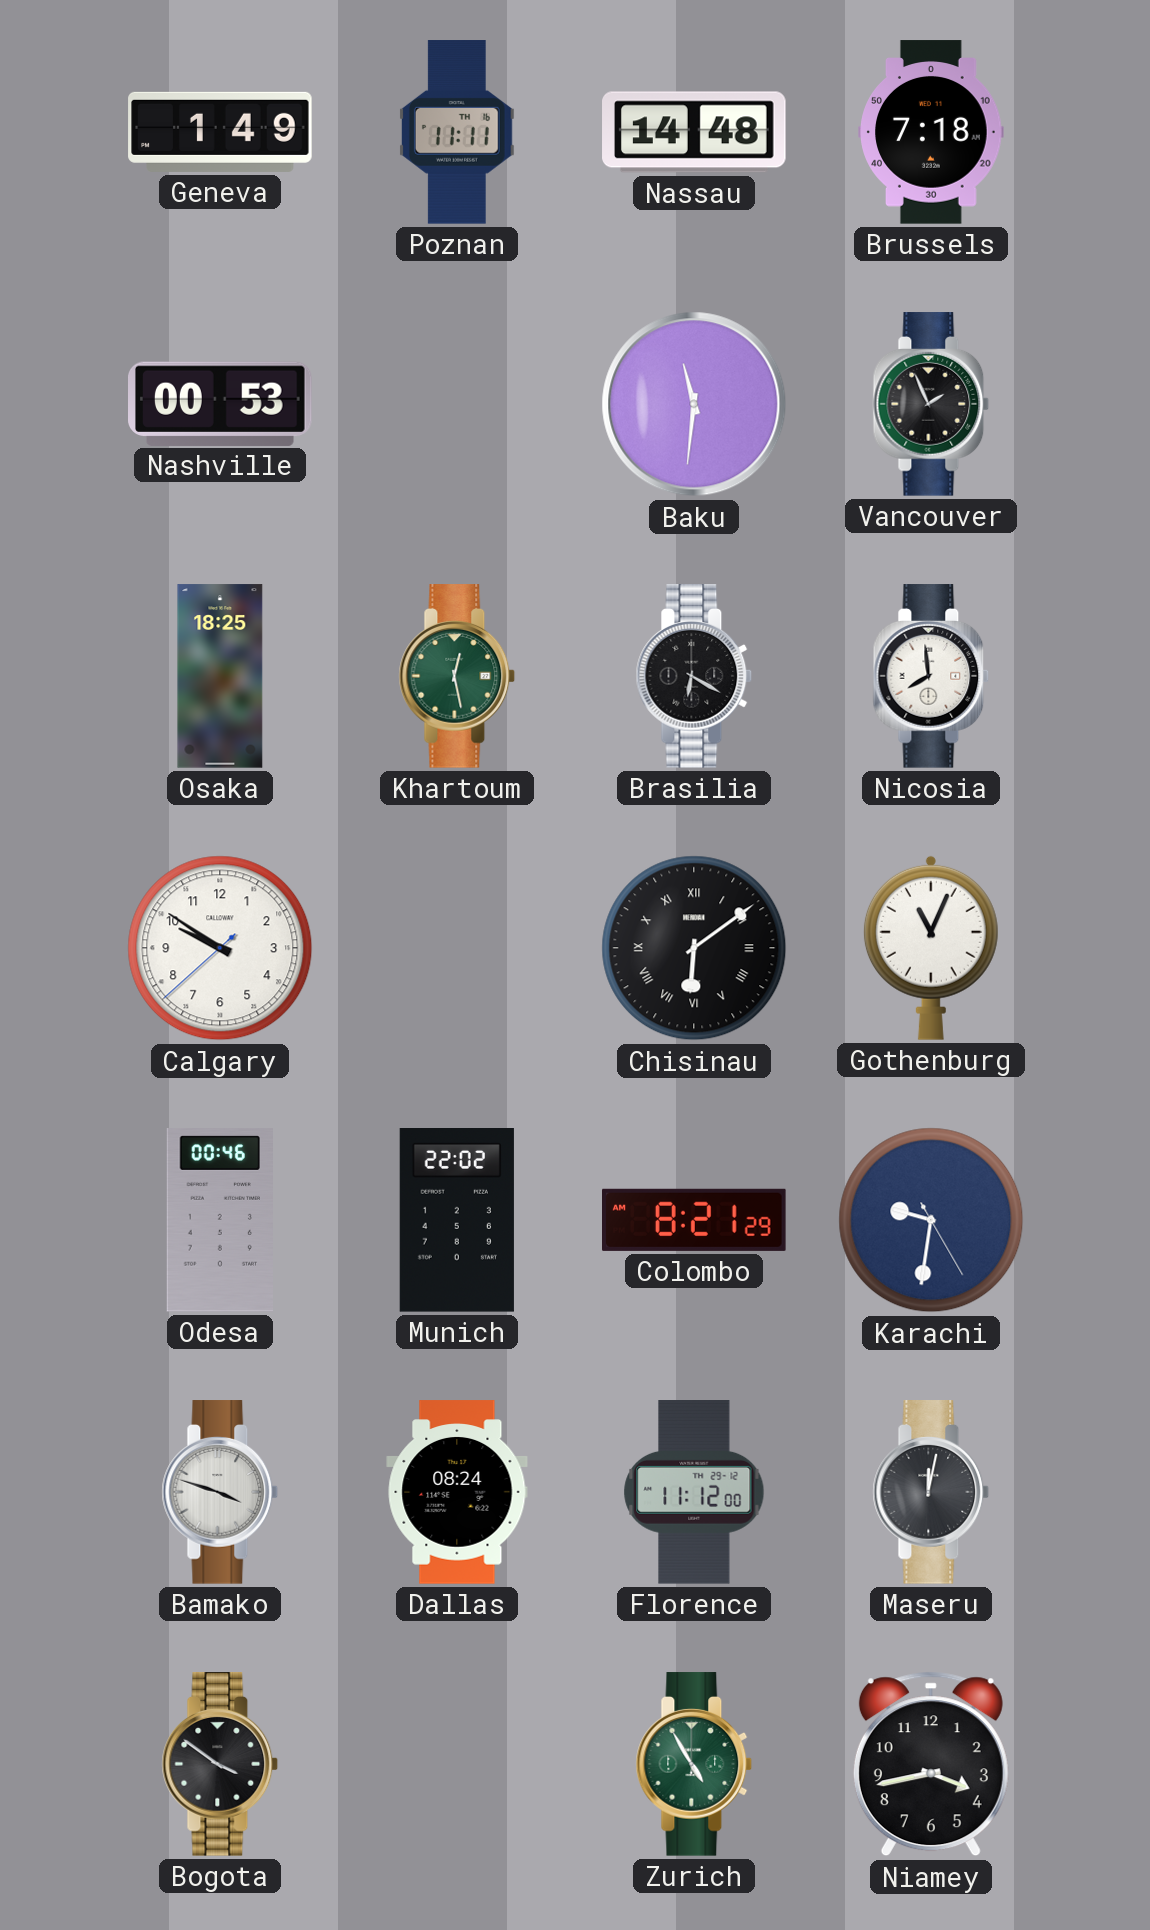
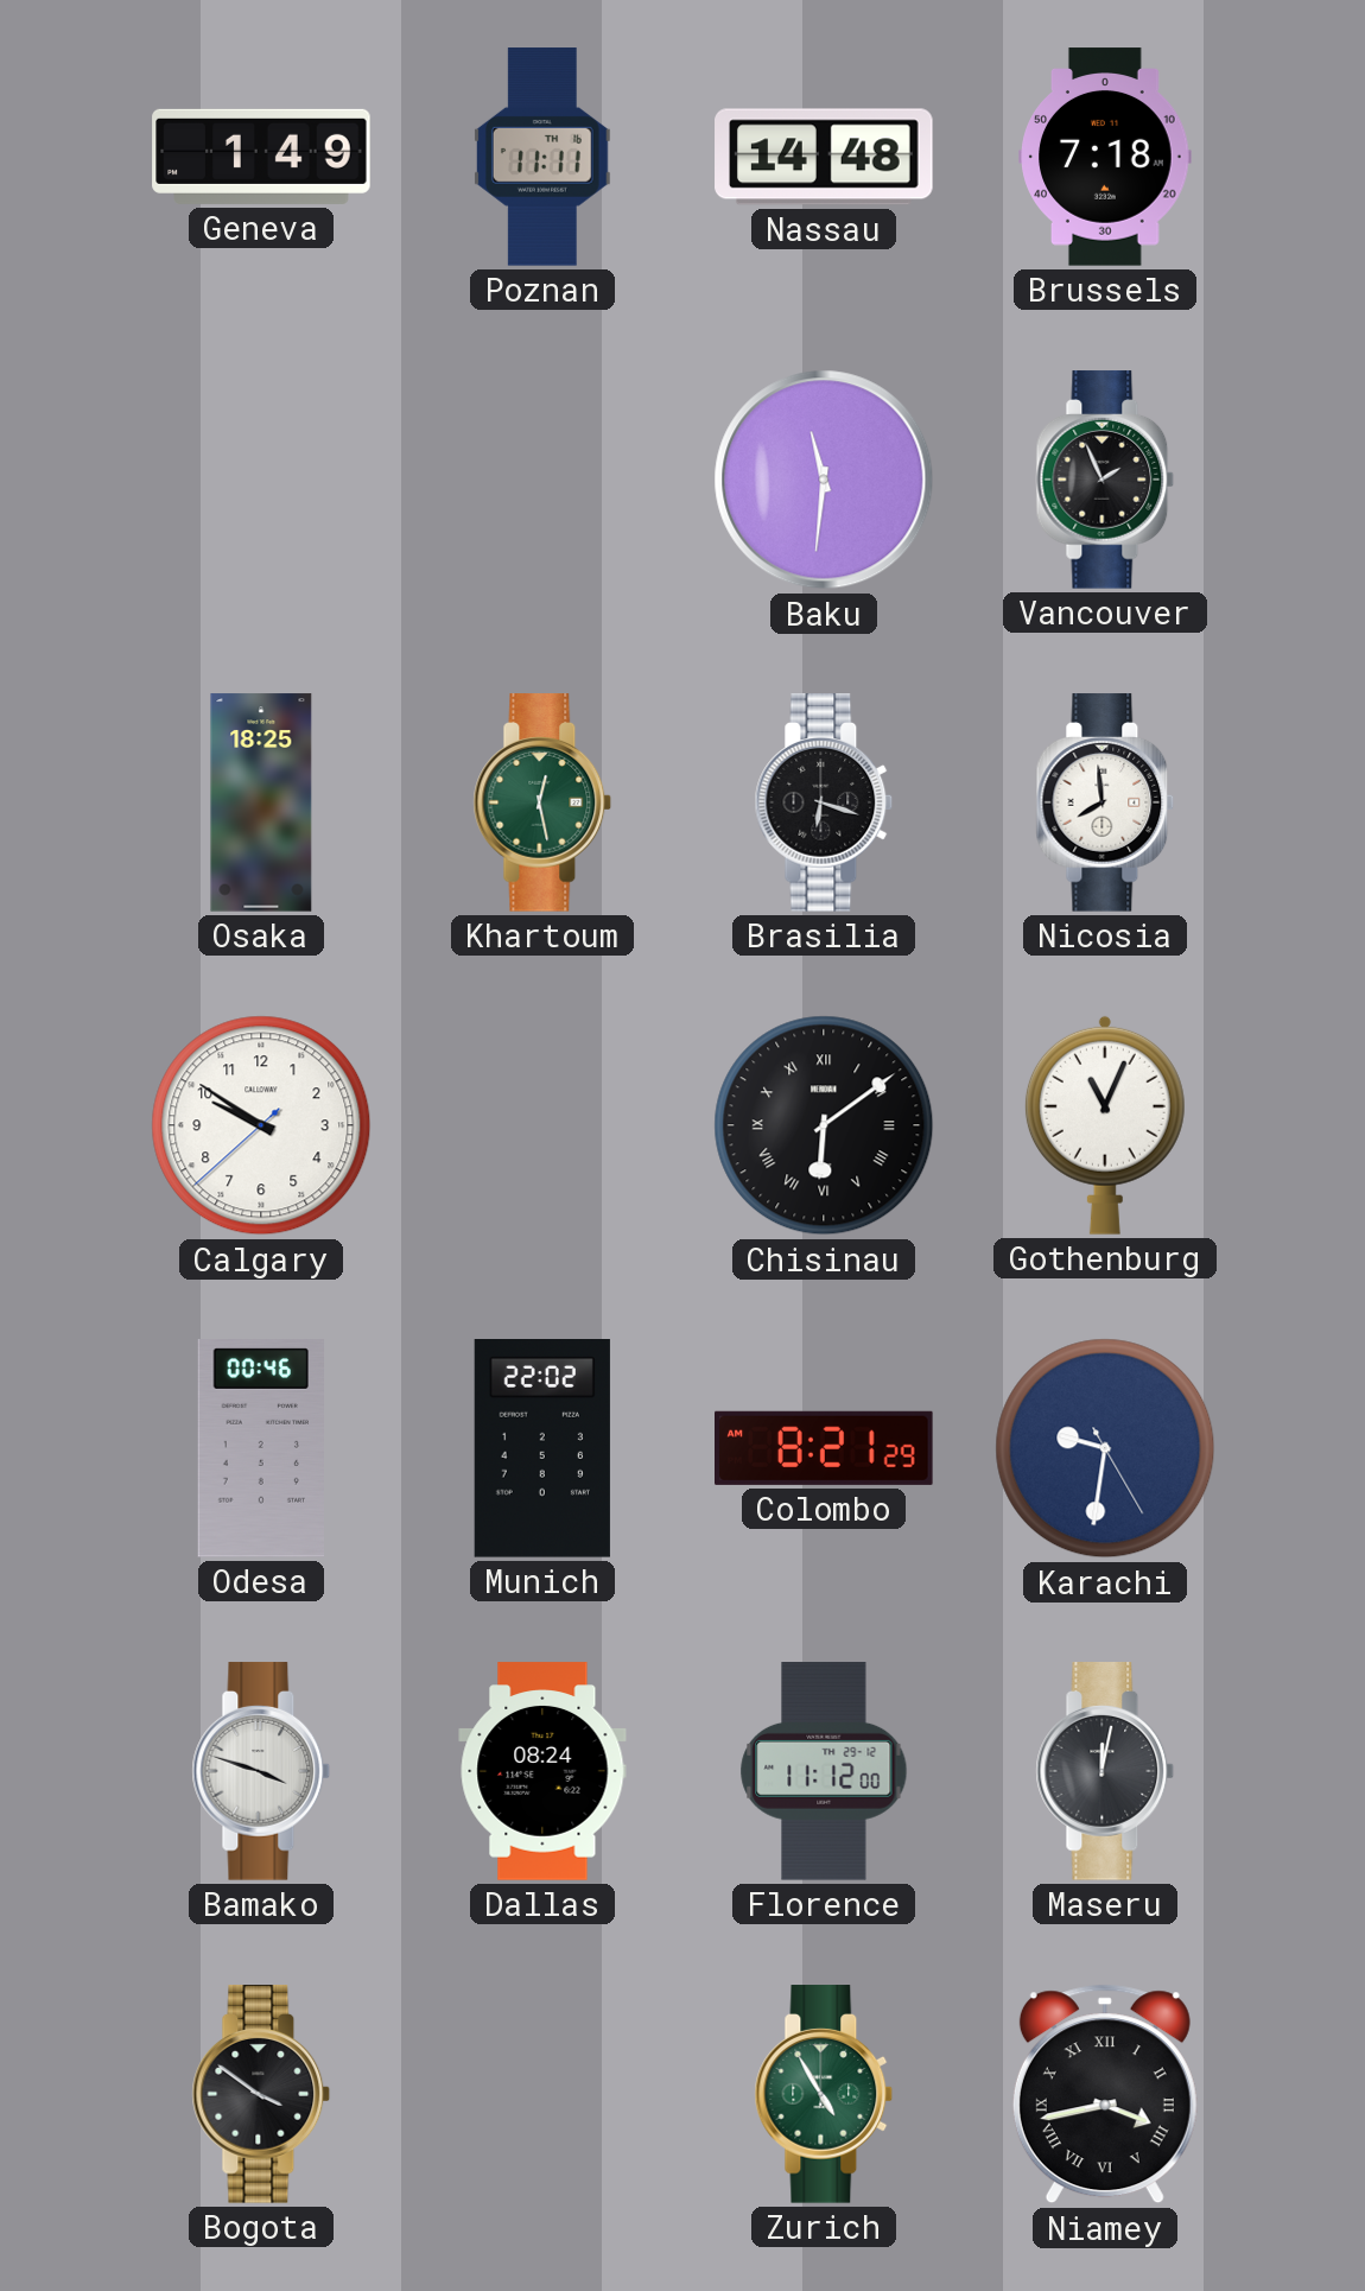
Nashville: 00:53 -> none (221, 403)
Brasilia: 6:20 -> 6:18 (824, 802)
Niamey numerals: Arabic -> Roman (1105, 2094)
